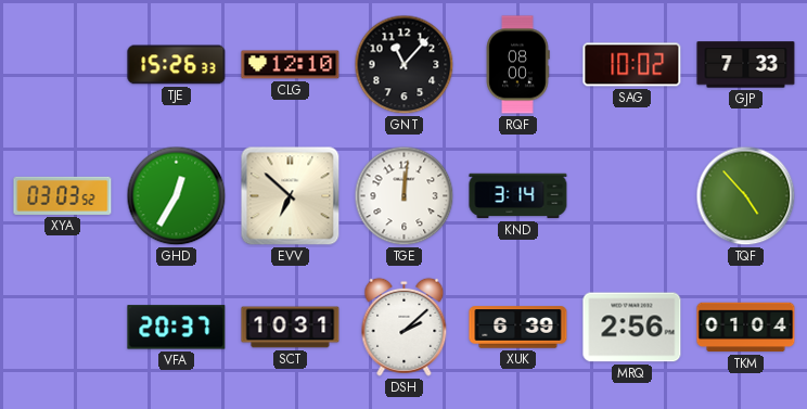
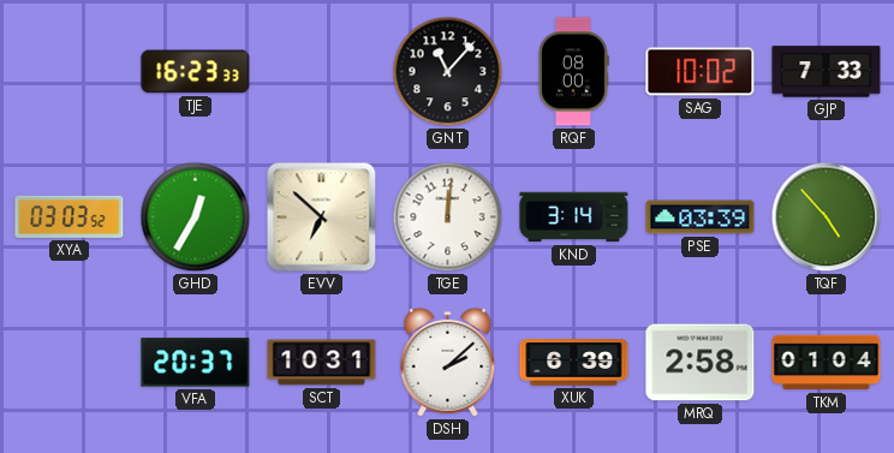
TJE: 15:26 -> 16:23 (196, 72)
CLG: 12:10 -> none (291, 65)
PSE: none -> 03:39 (701, 217)
MRQ: 2:56 -> 2:58 (701, 363)
